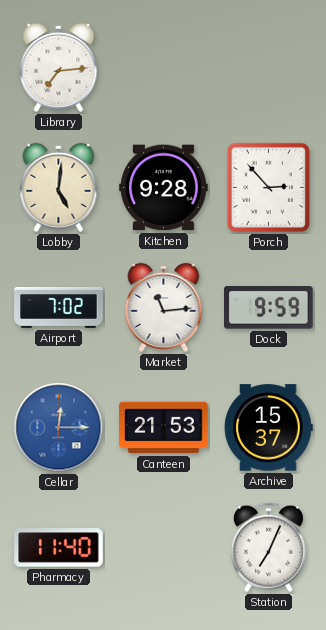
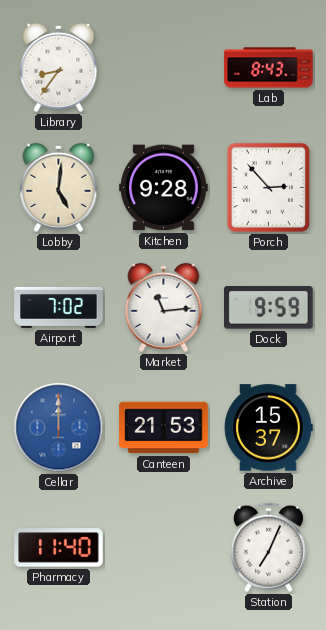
Library: 7:14 -> 8:36 (59, 67)
Lab: none -> 8:43 (269, 68)
Cellar: 12:15 -> 12:00 (59, 428)
